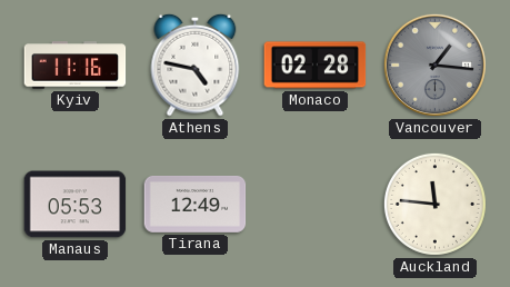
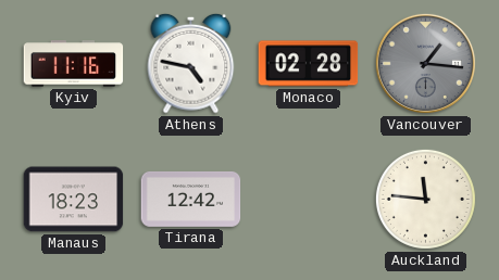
Manaus: 05:53 -> 18:23 (74, 200)
Tirana: 12:49 -> 12:42 (191, 199)
